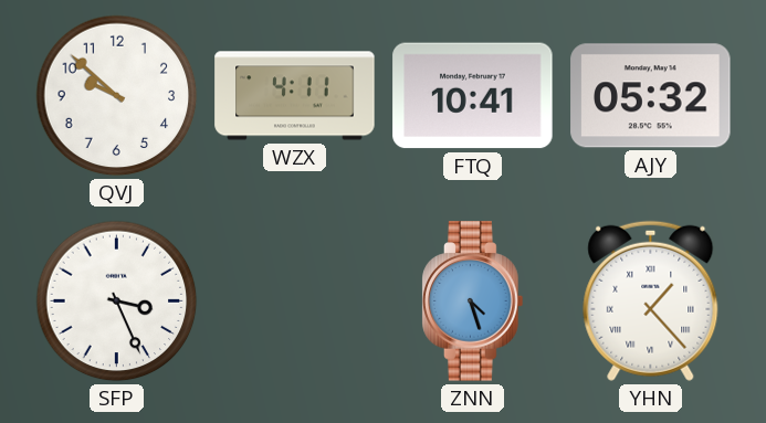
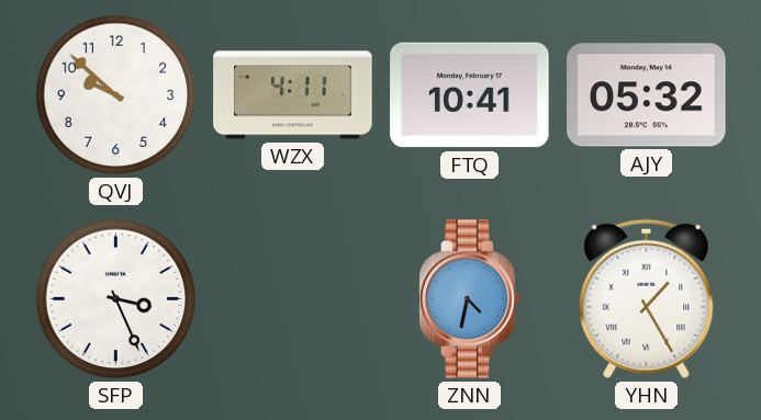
ZNN: 4:27 -> 4:32 (470, 299)
YHN: 1:23 -> 1:25 (647, 298)
